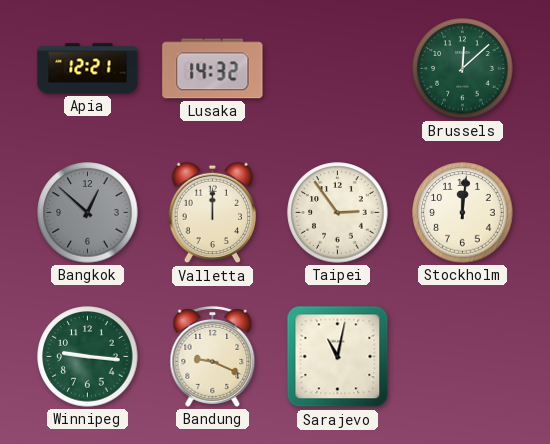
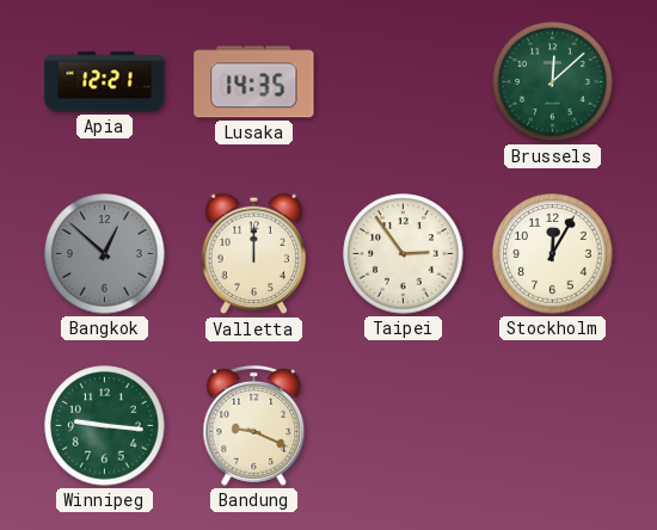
Lusaka: 14:32 -> 14:35 (254, 82)
Stockholm: 12:01 -> 12:05 (553, 254)
Sarajevo: 11:02 -> none (338, 357)
